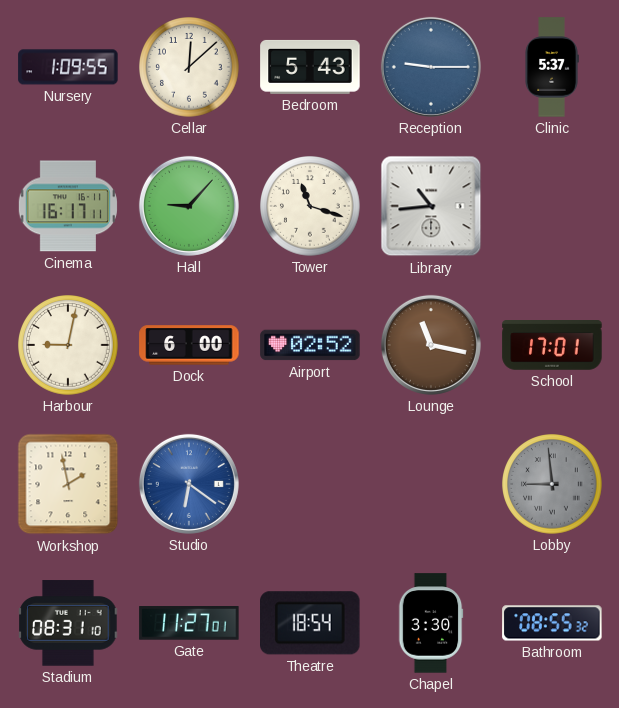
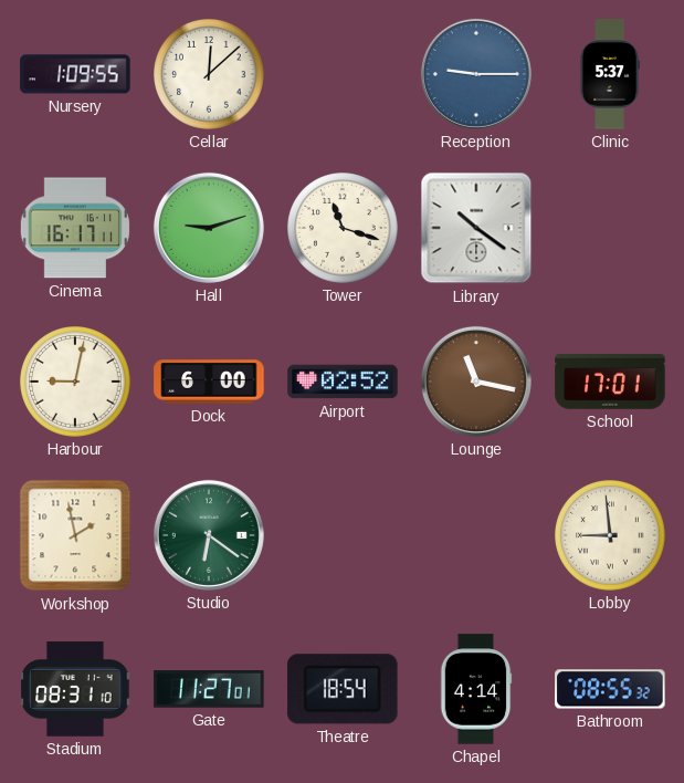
Bedroom: 5:43 -> none (310, 67)
Hall: 9:07 -> 9:12 (209, 228)
Library: 10:44 -> 10:21 (476, 228)
Studio dial: blue -> green (209, 535)
Lobby dial: grey -> cream (611, 536)
Chapel: 3:30 -> 4:14 (476, 689)
